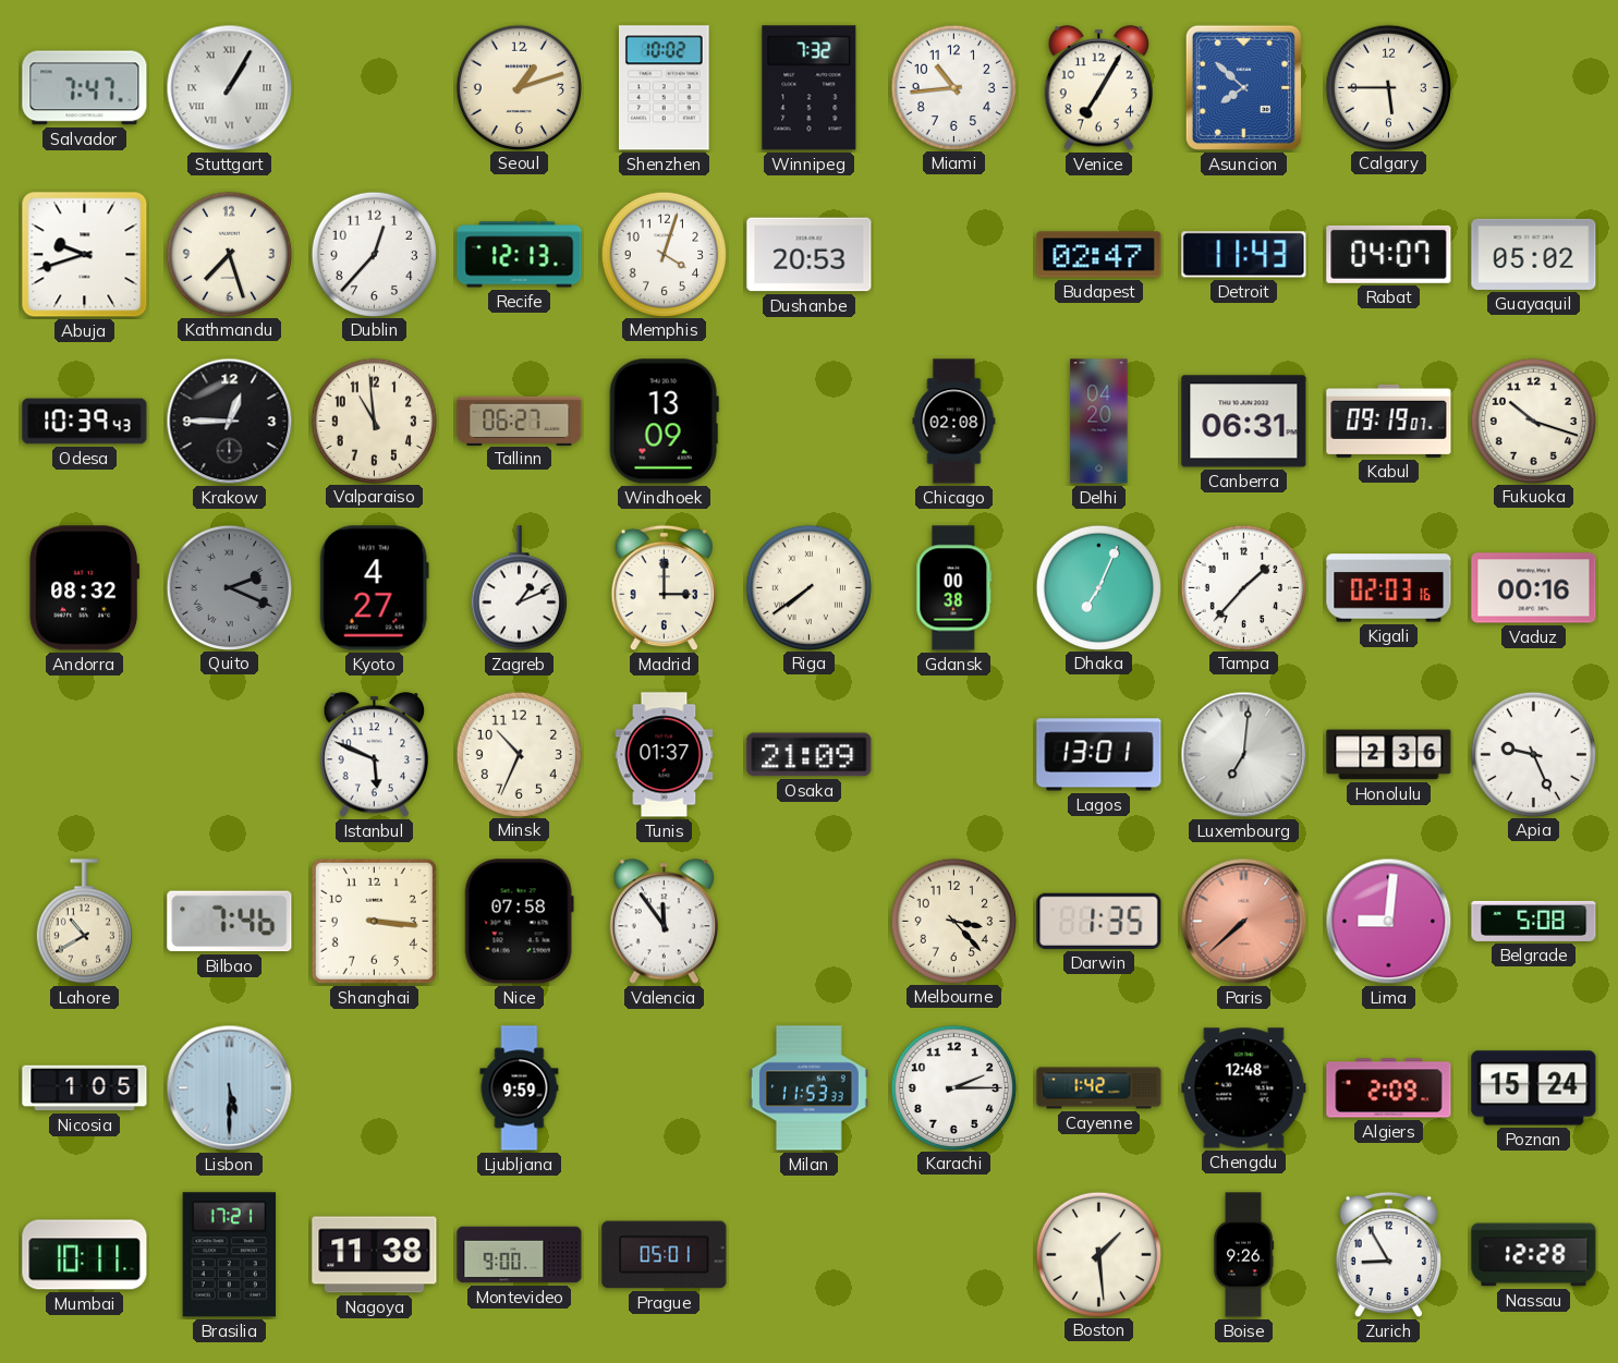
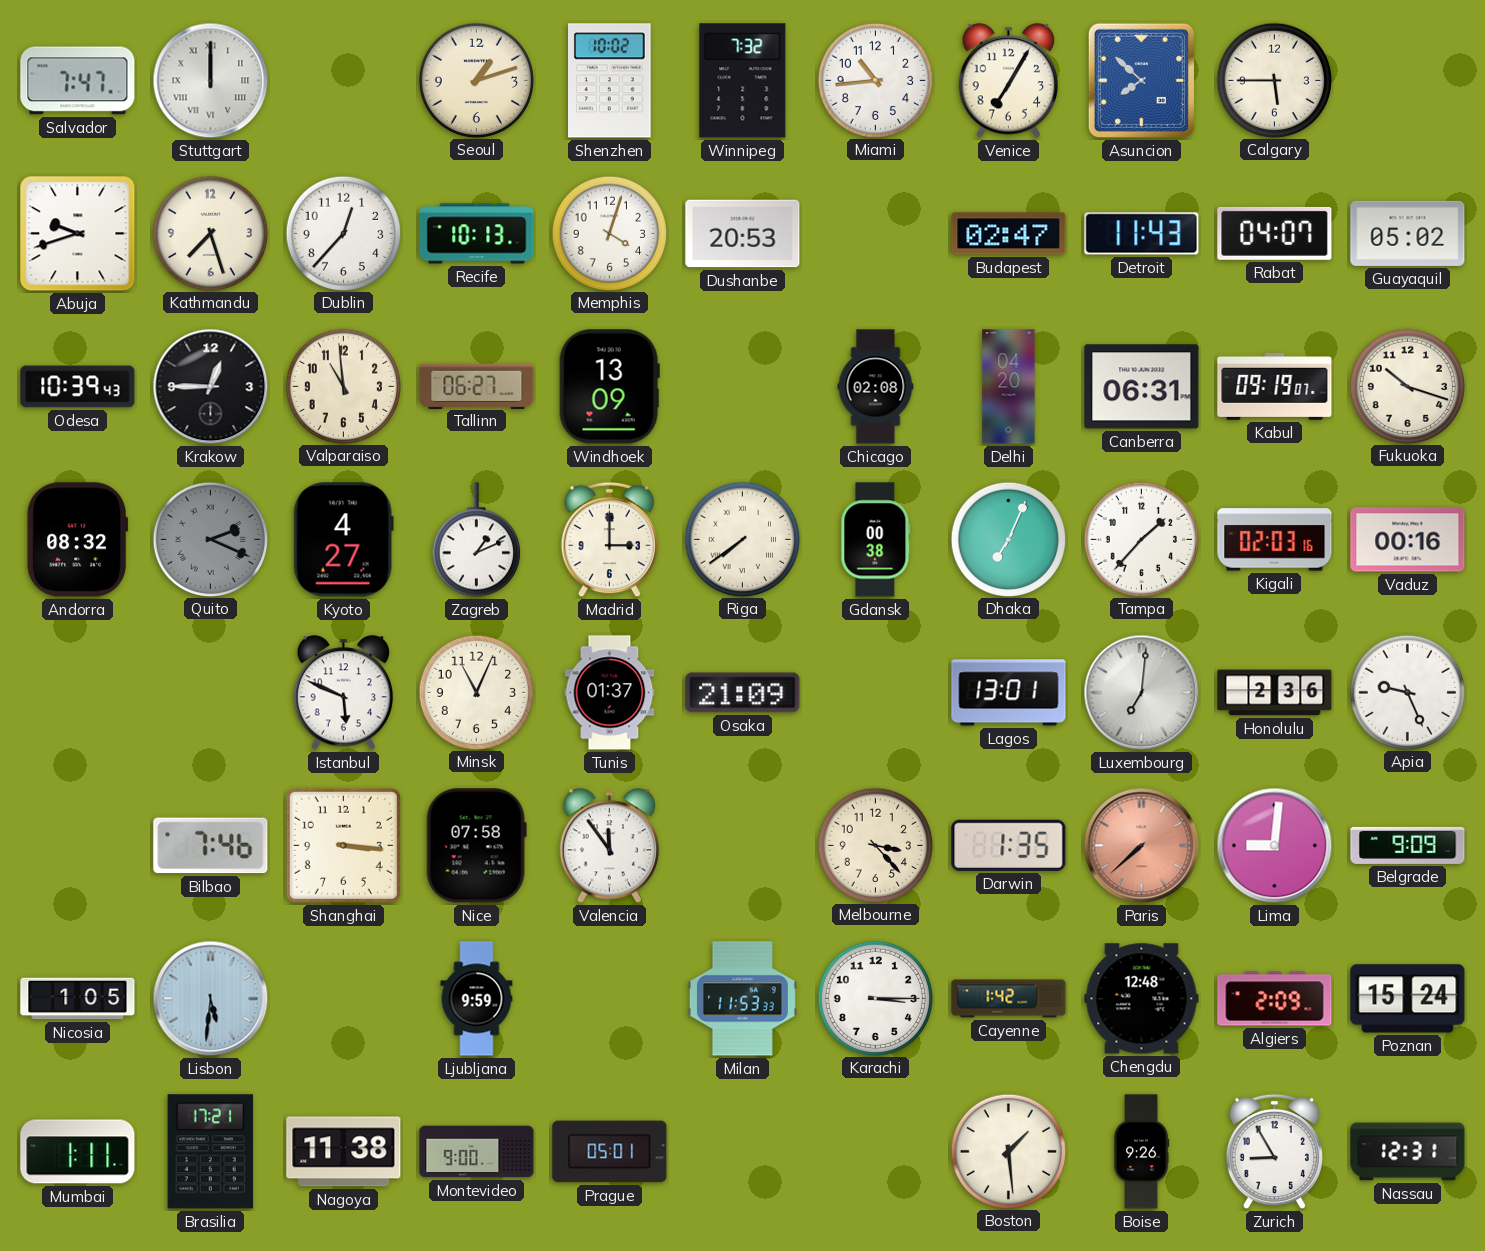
Stuttgart: 1:05 -> 12:00 (211, 81)
Recife: 12:13 -> 10:13 (477, 234)
Minsk: 10:34 -> 11:04 (476, 692)
Lahore: 10:40 -> none (84, 922)
Belgrade: 5:08 -> 9:09 (1408, 845)
Lisbon: 5:30 -> 5:31 (211, 999)
Karachi: 2:15 -> 3:15 (875, 998)
Mumbai: 10:11 -> 1:11 (78, 1152)
Nassau: 12:28 -> 12:31 (1408, 1152)
